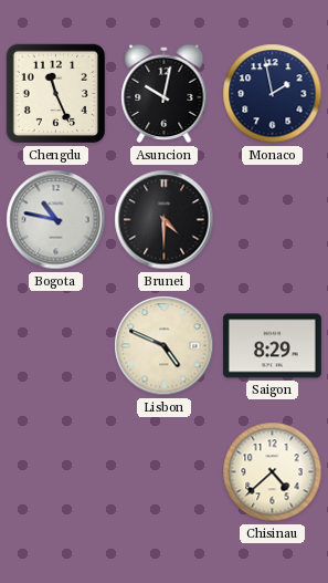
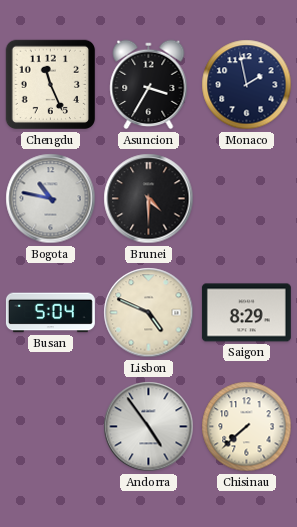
Asuncion: 10:02 -> 3:35 (149, 85)
Busan: none -> 5:04 (50, 313)
Andorra: none -> 4:54 (149, 427)
Chisinau: 4:38 -> 7:38 (247, 427)
